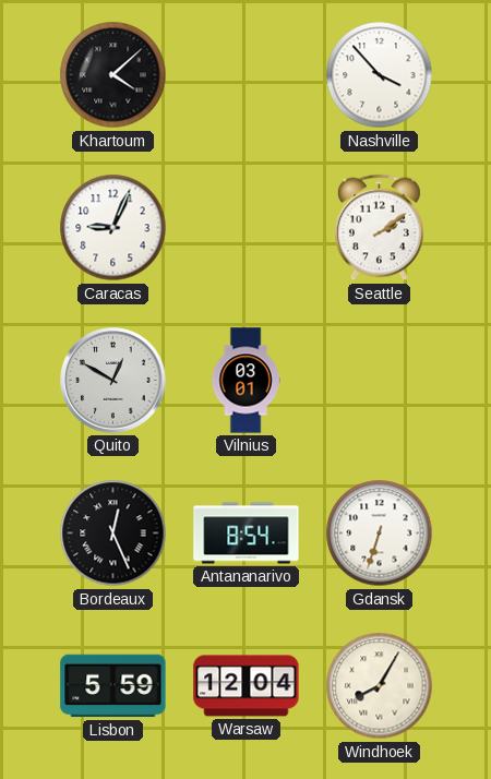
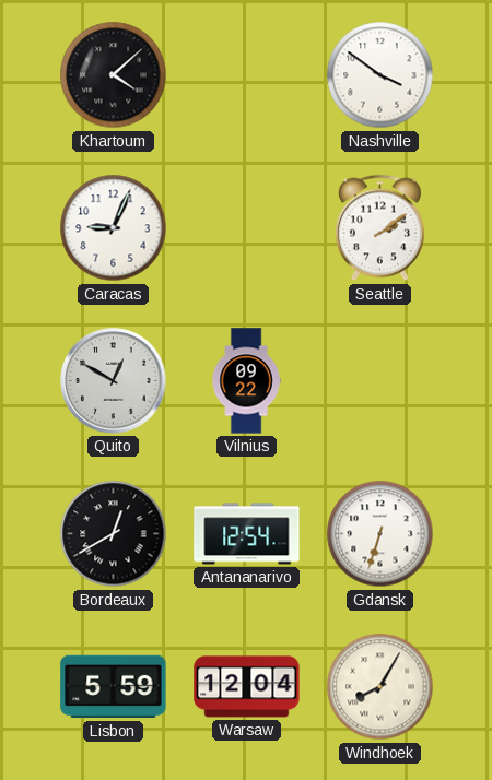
Nashville: 3:53 -> 3:51 (380, 75)
Vilnius: 03:01 -> 09:22 (246, 381)
Bordeaux: 12:26 -> 12:40 (114, 534)
Antananarivo: 8:54 -> 12:54 (247, 534)
